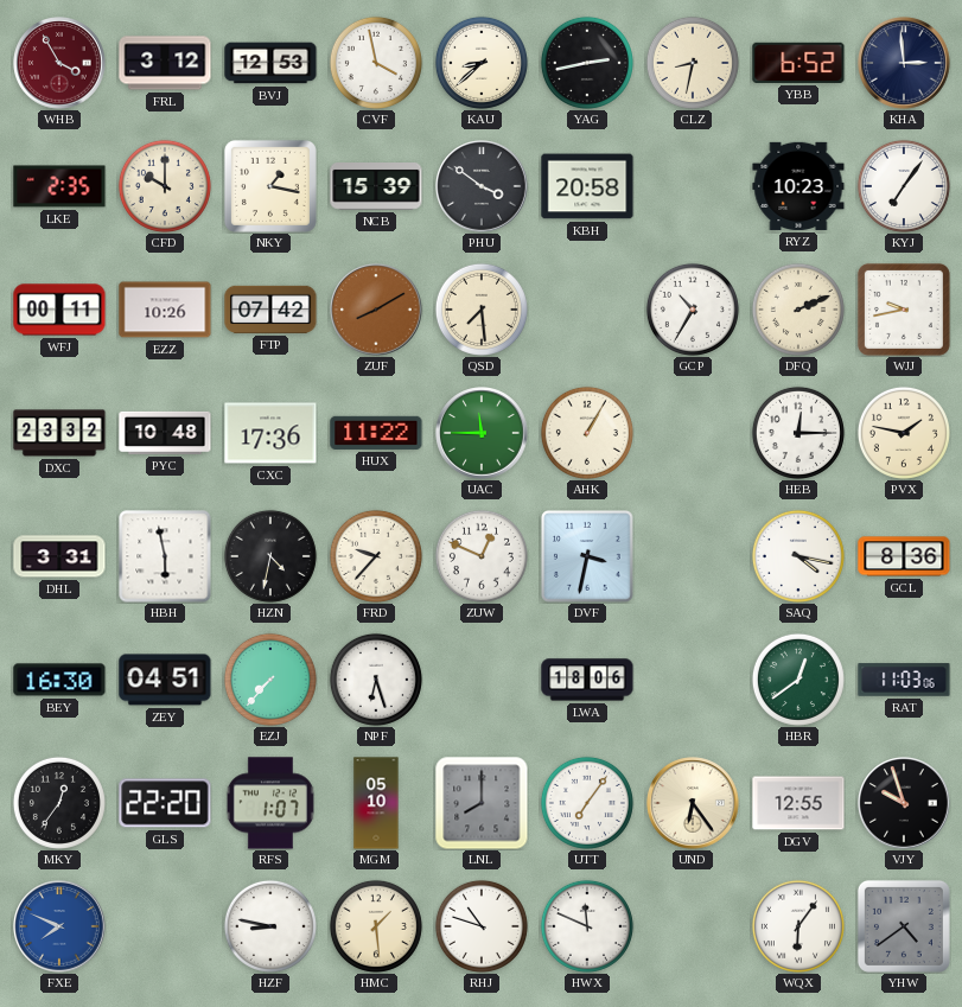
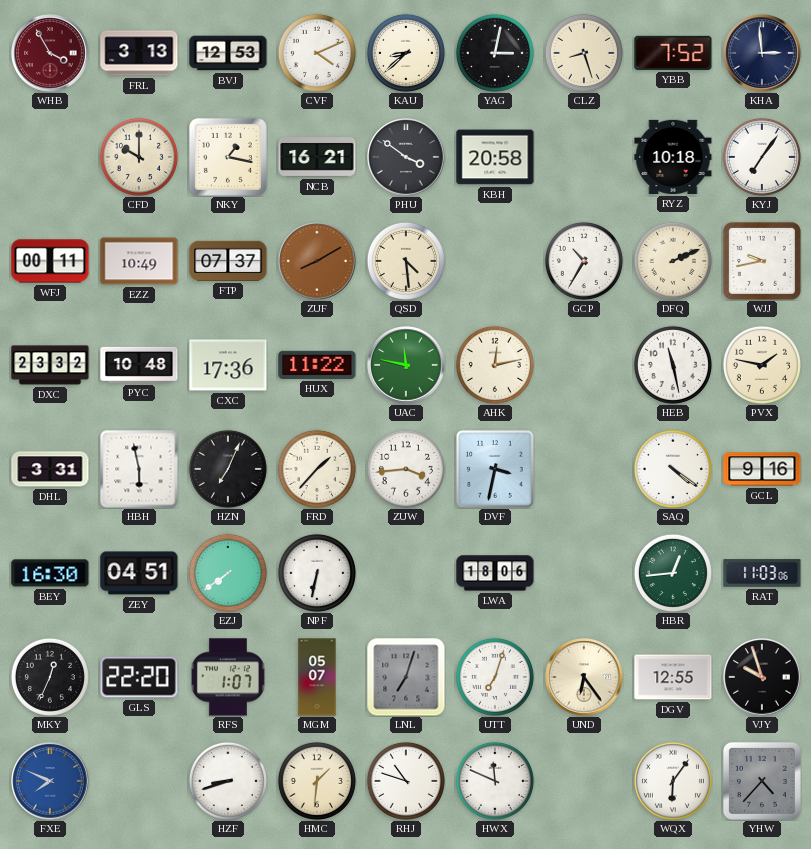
FRL: 3:12 -> 3:13 (139, 53)
CVF: 3:58 -> 4:11 (317, 53)
YAG: 2:43 -> 3:02 (495, 53)
CLZ: 8:32 -> 8:27 (584, 53)
YBB: 6:52 -> 7:52 (673, 53)
LKE: 2:35 -> none (59, 186)
NCB: 15:39 -> 16:21 (317, 158)
RYZ: 10:23 -> 10:18 (673, 157)
EZZ: 10:26 -> 10:49 (139, 261)
FTP: 07:42 -> 07:37 (228, 261)
QSD: 7:29 -> 4:29 (406, 261)
UAC: 11:45 -> 11:47 (406, 365)
AHK: 1:05 -> 12:13 (495, 365)
HEB: 12:15 -> 11:28 (673, 365)
HZN: 4:32 -> 7:04 (228, 469)
FRD: 9:37 -> 1:37 (317, 469)
ZUW: 12:49 -> 3:44 (406, 469)
SAQ: 4:17 -> 4:21 (673, 469)
GCL: 8:36 -> 9:16 (762, 469)
EZJ: 7:37 -> 7:39 (228, 573)
NPF: 6:27 -> 6:32 (317, 573)
HBR: 12:39 -> 12:44 (673, 573)
MKY: 12:36 -> 12:34 (50, 677)
MGM: 05:10 -> 05:07 (317, 677)
LNL: 8:00 -> 7:03 (406, 677)
UTT: 7:06 -> 7:03 (495, 677)
HZF: 8:47 -> 8:42 (228, 781)
HMC: 1:29 -> 1:31 (317, 781)
YHW: 4:39 -> 4:37 (762, 781)
